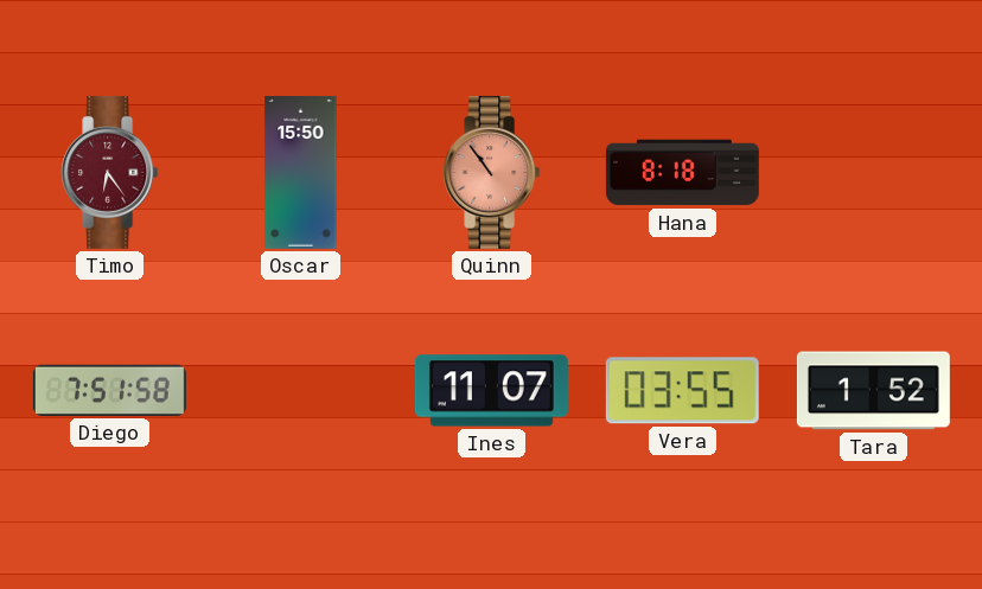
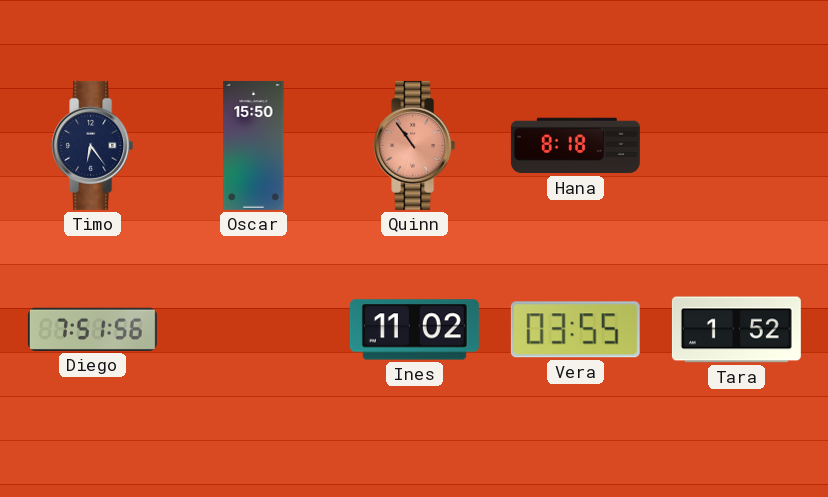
Timo dial: burgundy -> navy (93, 145)
Diego: 7:51:58 -> 7:51:56 (92, 329)
Ines: 11:07 -> 11:02 (414, 330)
